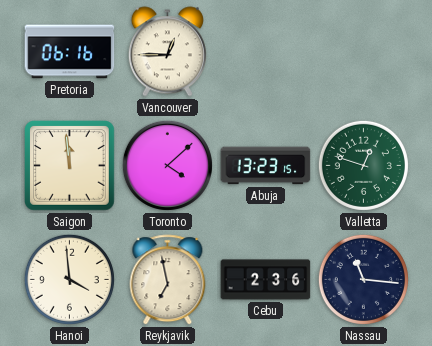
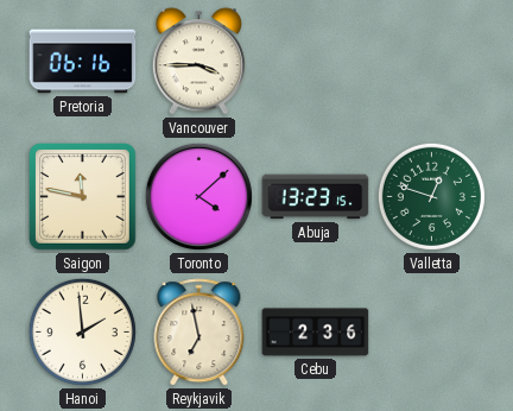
Vancouver: 12:45 -> 3:45 (198, 62)
Saigon: 11:59 -> 11:47 (83, 197)
Hanoi: 3:59 -> 1:59 (82, 331)
Nassau: 11:16 -> none (363, 279)
